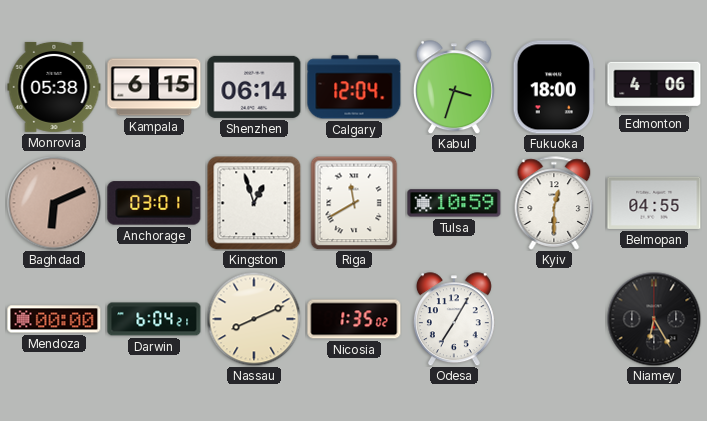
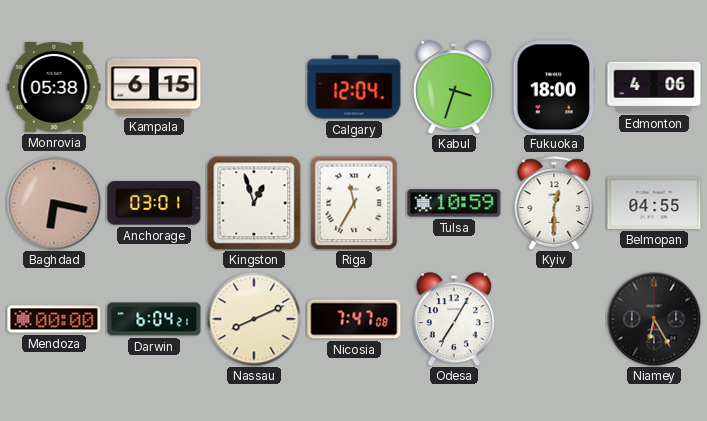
Shenzhen: 06:14 -> none (254, 87)
Baghdad: 6:11 -> 6:17 (54, 203)
Riga: 11:40 -> 11:35 (354, 203)
Nicosia: 1:35 -> 7:47 (354, 319)
